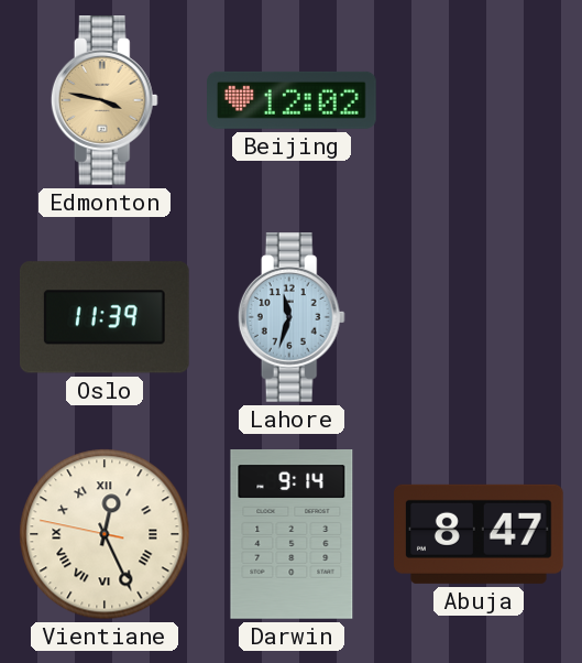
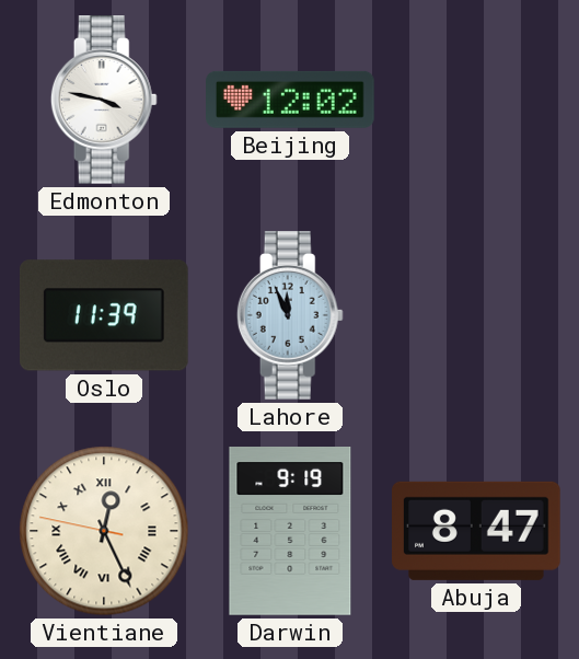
Edmonton dial: champagne -> white (104, 101)
Lahore: 11:33 -> 11:56 (290, 316)
Darwin: 9:14 -> 9:19 (290, 532)
